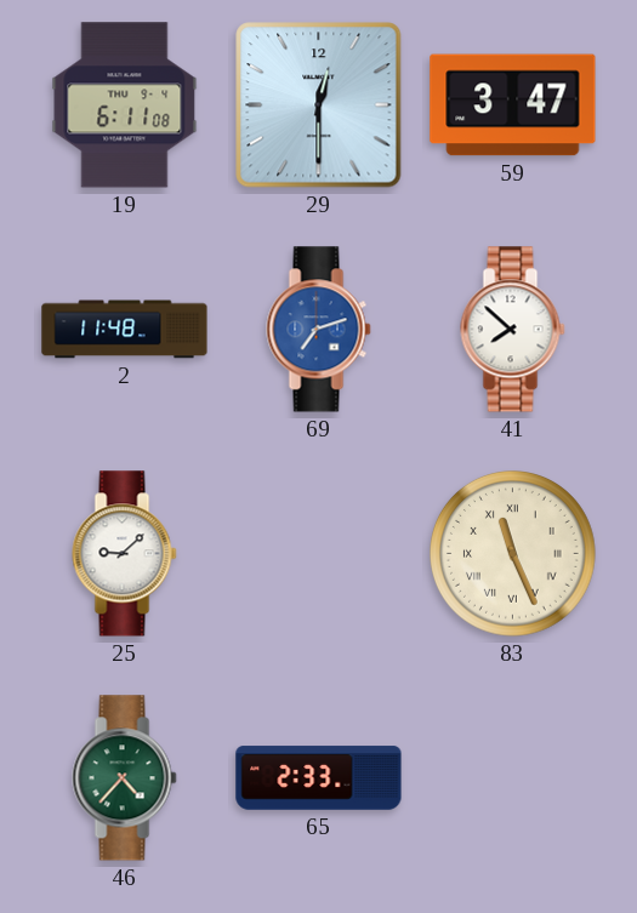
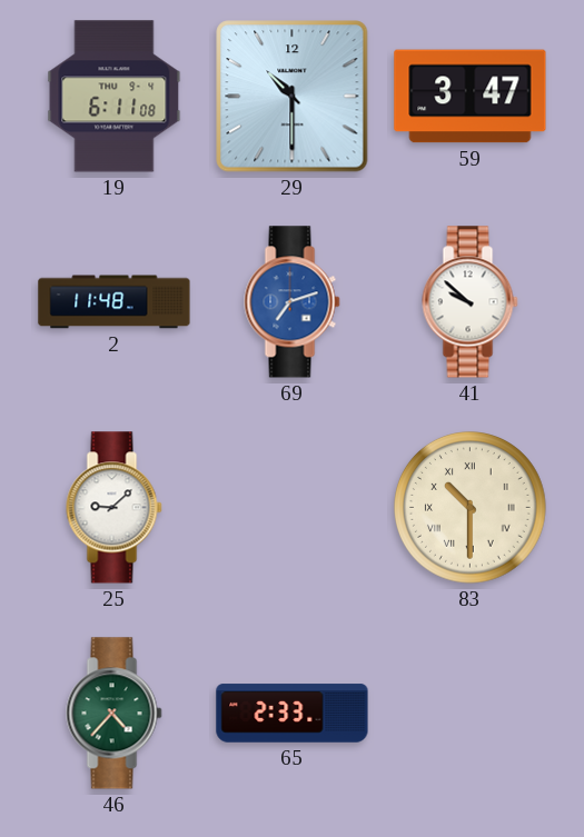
29: 12:30 -> 10:30 (293, 97)
41: 7:52 -> 9:52 (471, 302)
83: 11:26 -> 10:30 (471, 508)
